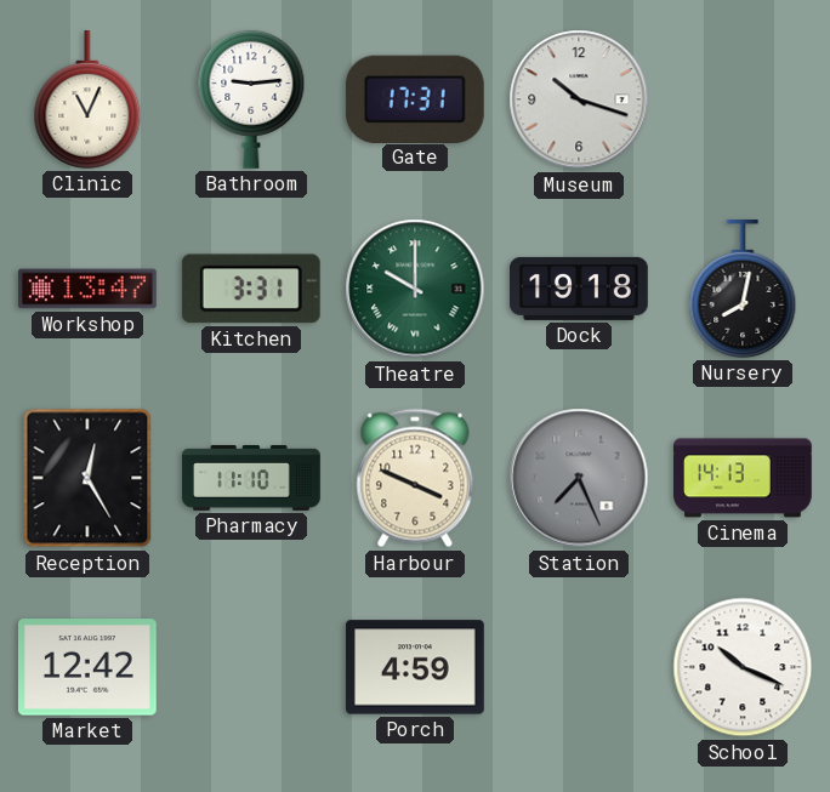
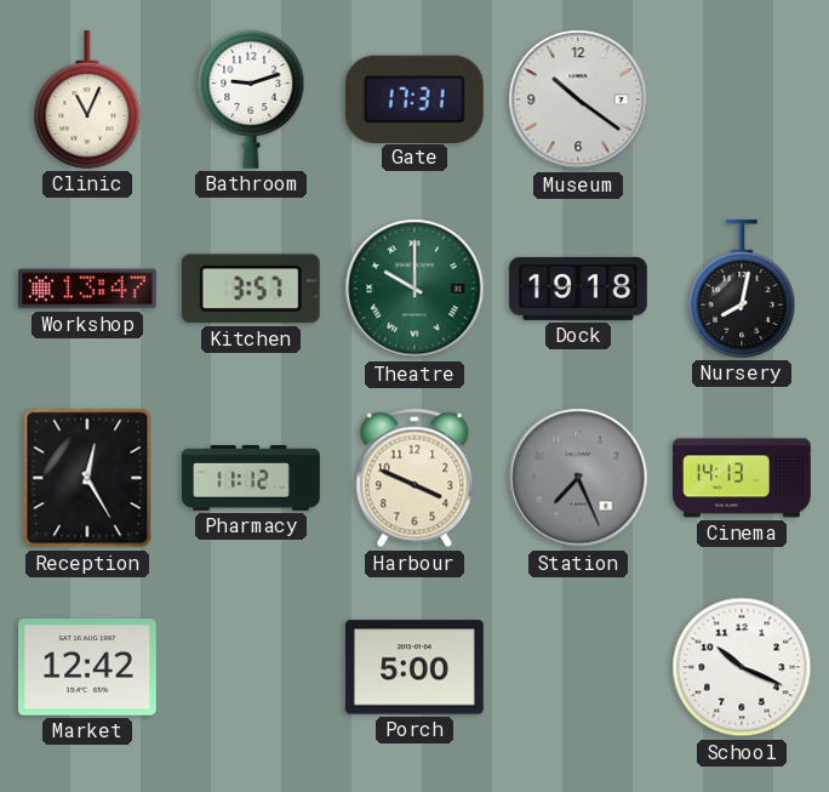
Bathroom: 9:14 -> 9:12 (251, 99)
Museum: 10:18 -> 10:21 (578, 99)
Kitchen: 3:31 -> 3:57 (251, 289)
Pharmacy: 11:10 -> 11:12 (252, 478)
Porch: 4:59 -> 5:00 (414, 667)
